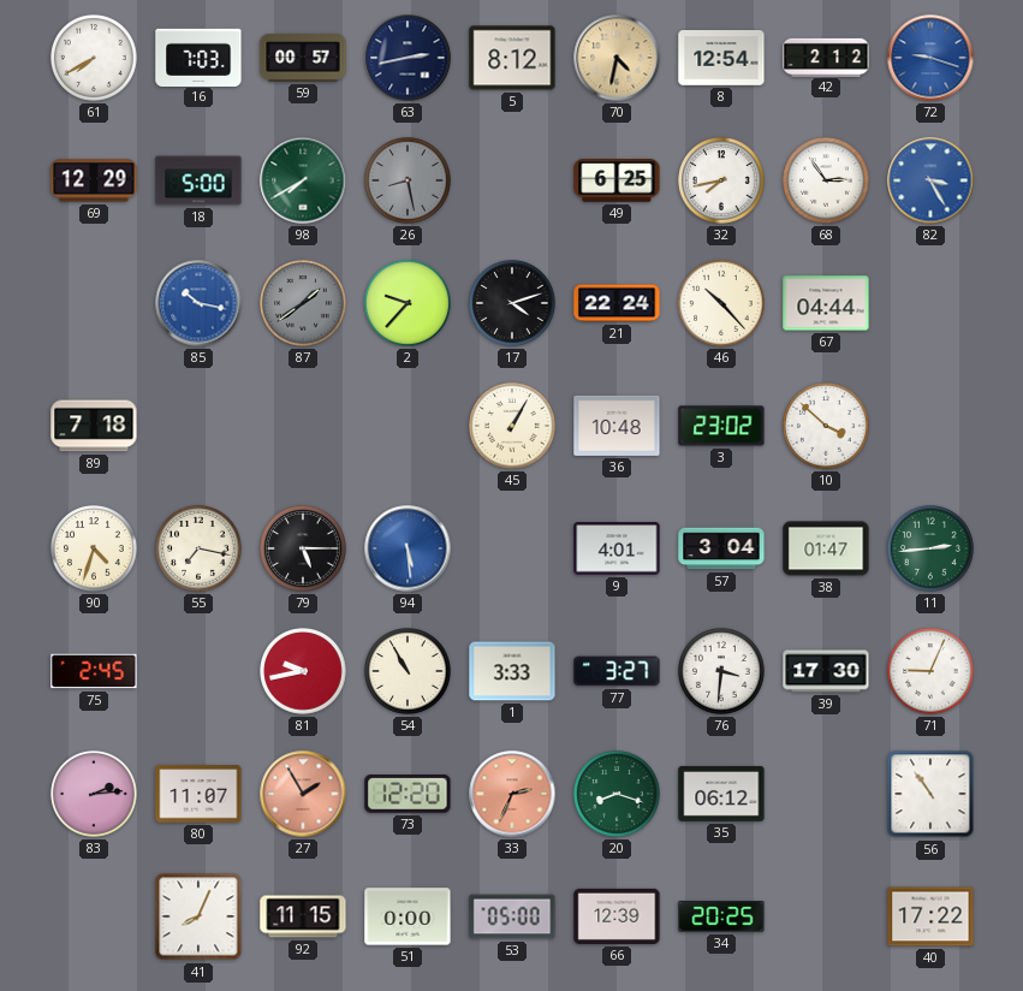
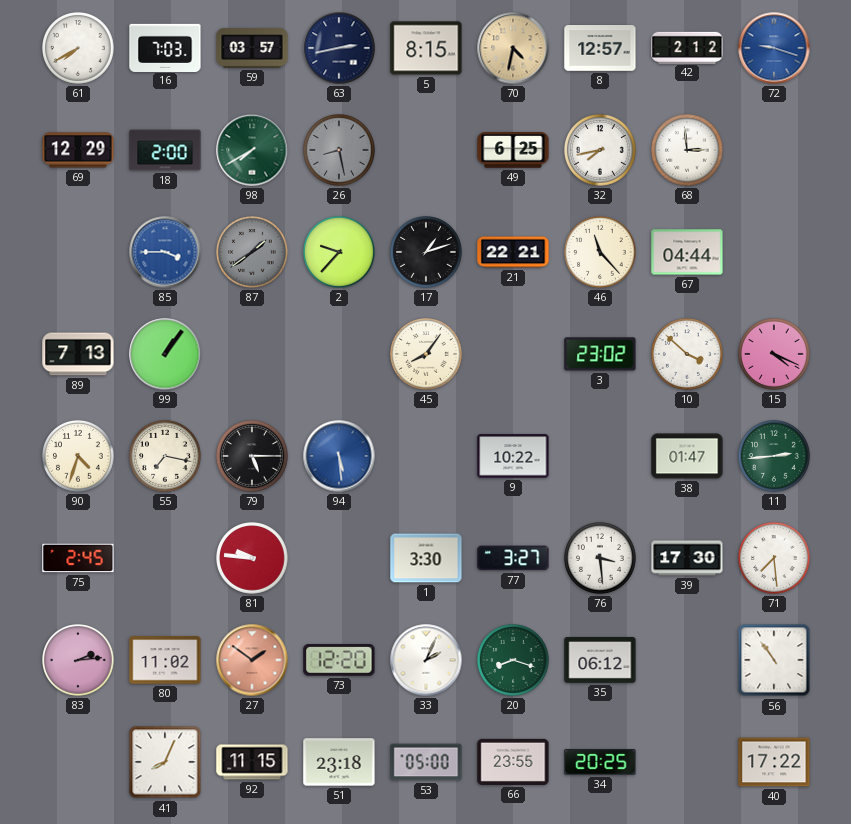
59: 00:57 -> 03:57 (252, 48)
5: 8:12 -> 8:15 (426, 48)
8: 12:54 -> 12:57 (600, 48)
18: 5:00 -> 2:00 (165, 150)
68: 2:54 -> 2:59 (687, 150)
82: 3:25 -> none (930, 180)
85: 10:17 -> 3:45 (165, 252)
17: 4:12 -> 1:12 (426, 252)
21: 22:24 -> 22:21 (513, 252)
46: 10:23 -> 11:23 (600, 252)
89: 7:18 -> 7:13 (78, 354)
99: none -> 1:06 (165, 354)
45: 1:05 -> 8:06 (426, 354)
36: 10:48 -> none (617, 426)
15: none -> 4:19 (774, 354)
9: 4:01 -> 10:22 (513, 456)
57: 3:04 -> none (721, 548)
81: 9:43 -> 9:46 (252, 558)
54: 10:55 -> none (408, 671)
1: 3:33 -> 3:30 (426, 558)
76: 3:31 -> 3:29 (600, 558)
71: 9:04 -> 7:29 (774, 558)
80: 11:07 -> 11:02 (165, 660)
27: 1:55 -> 1:51 (252, 660)
33: 2:34 -> 2:04 (426, 660)
33 dial: salmon -> white (426, 660)
51: 0:00 -> 23:18 (339, 762)
66: 12:39 -> 23:55 (513, 762)
